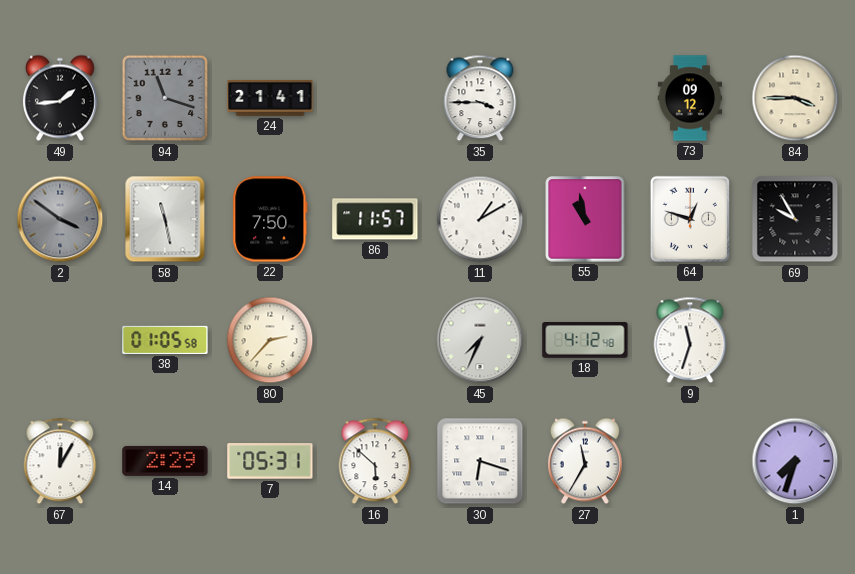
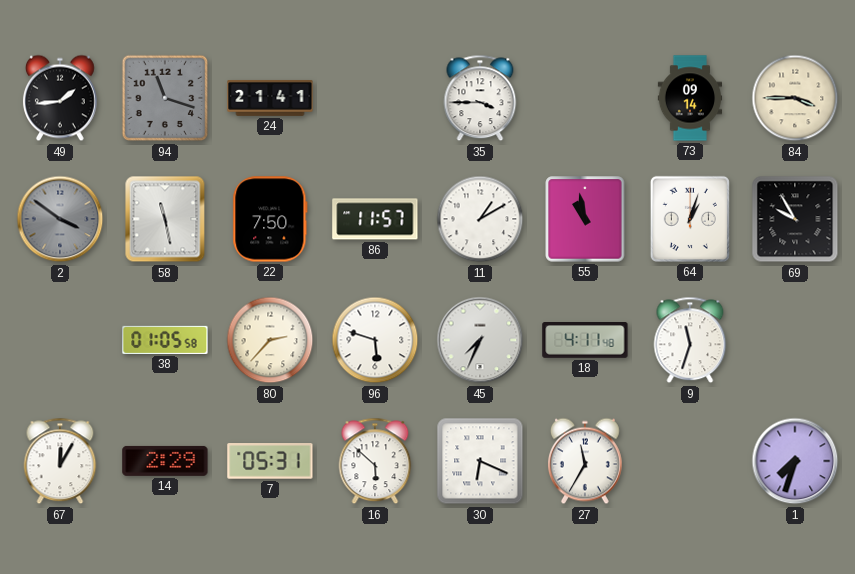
73: 09:12 -> 09:14 (690, 98)
64: 12:48 -> 1:03 (690, 219)
96: none -> 5:48 (375, 340)
18: 4:12 -> 4:11 (585, 341)
30: 6:18 -> 6:19 (480, 461)
